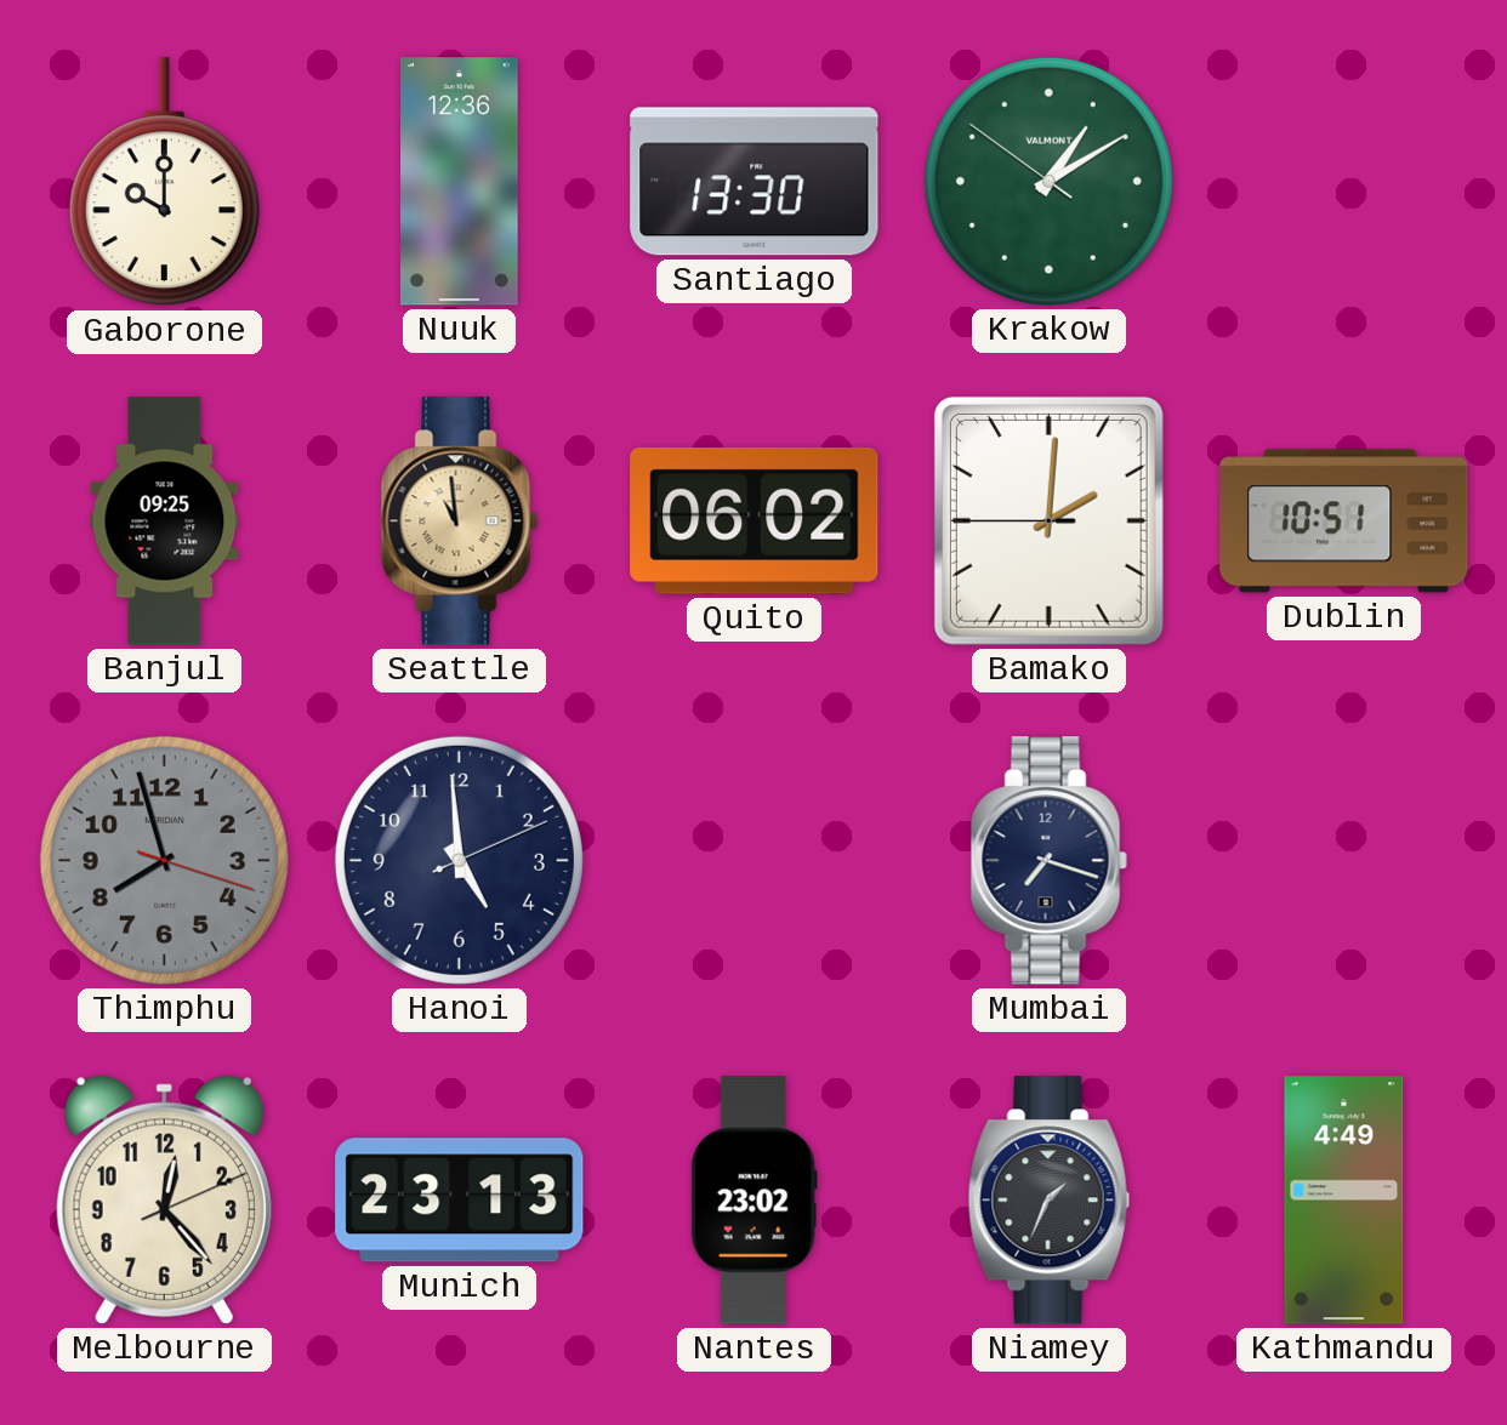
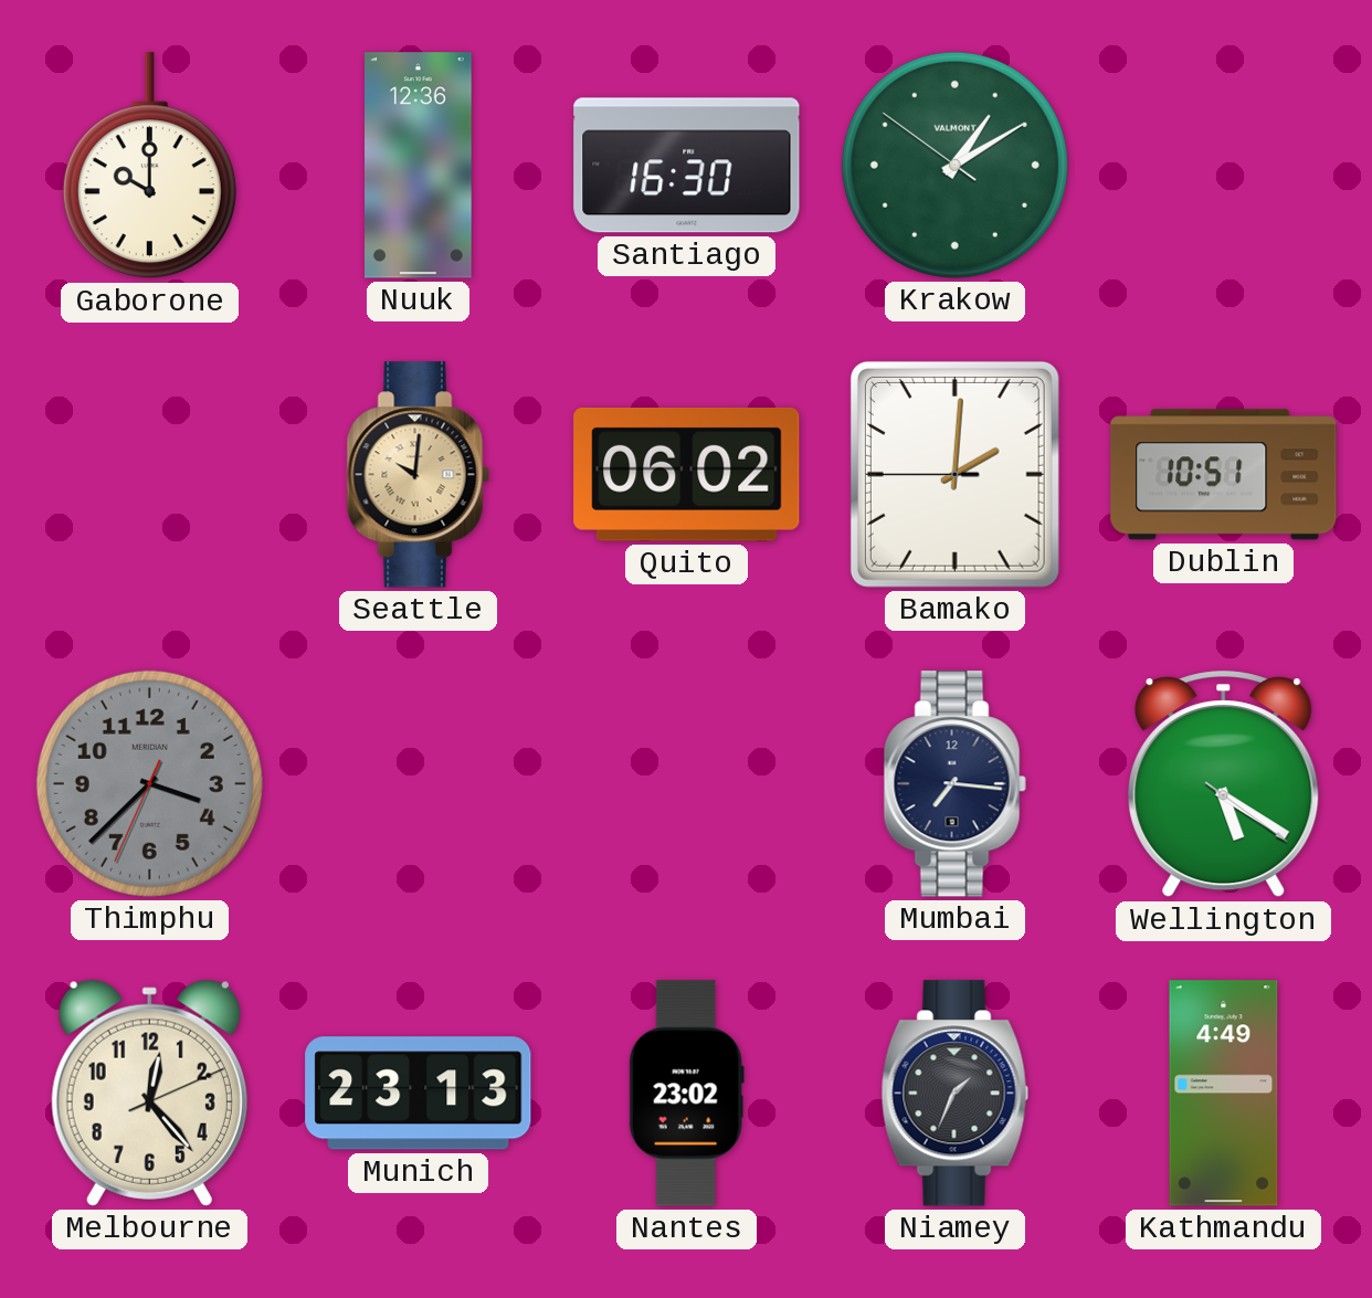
Santiago: 13:30 -> 16:30 (687, 166)
Banjul: 09:25 -> none (165, 521)
Seattle: 10:59 -> 10:01 (418, 475)
Thimphu: 7:57 -> 3:37 (149, 783)
Hanoi: 4:59 -> none (459, 860)
Mumbai: 7:18 -> 7:16 (954, 784)
Wellington: none -> 5:20 (1224, 784)
